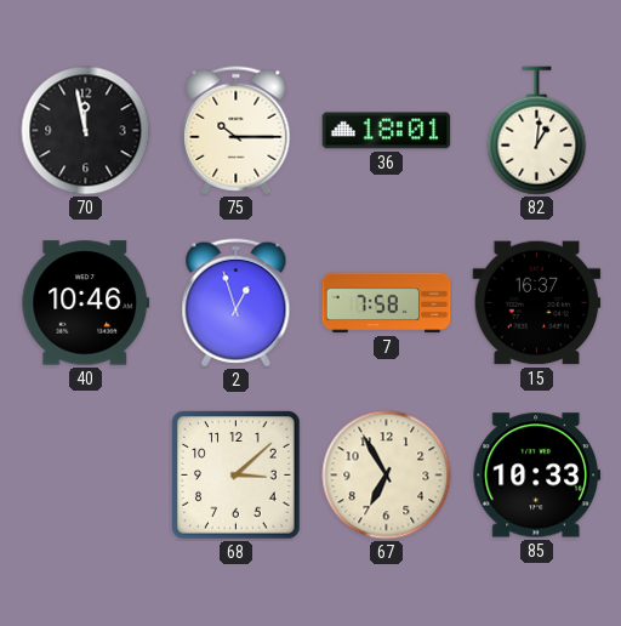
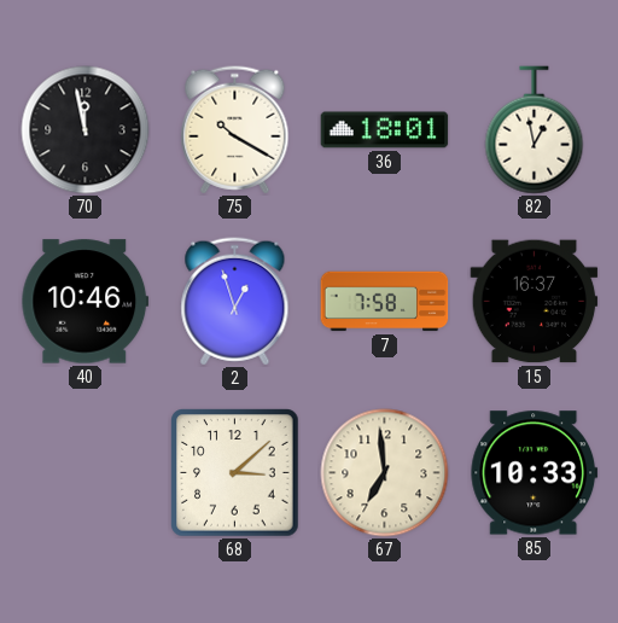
75: 10:15 -> 10:20 (235, 130)
82: 1:01 -> 12:58 (535, 130)
67: 6:55 -> 6:59 (385, 473)
